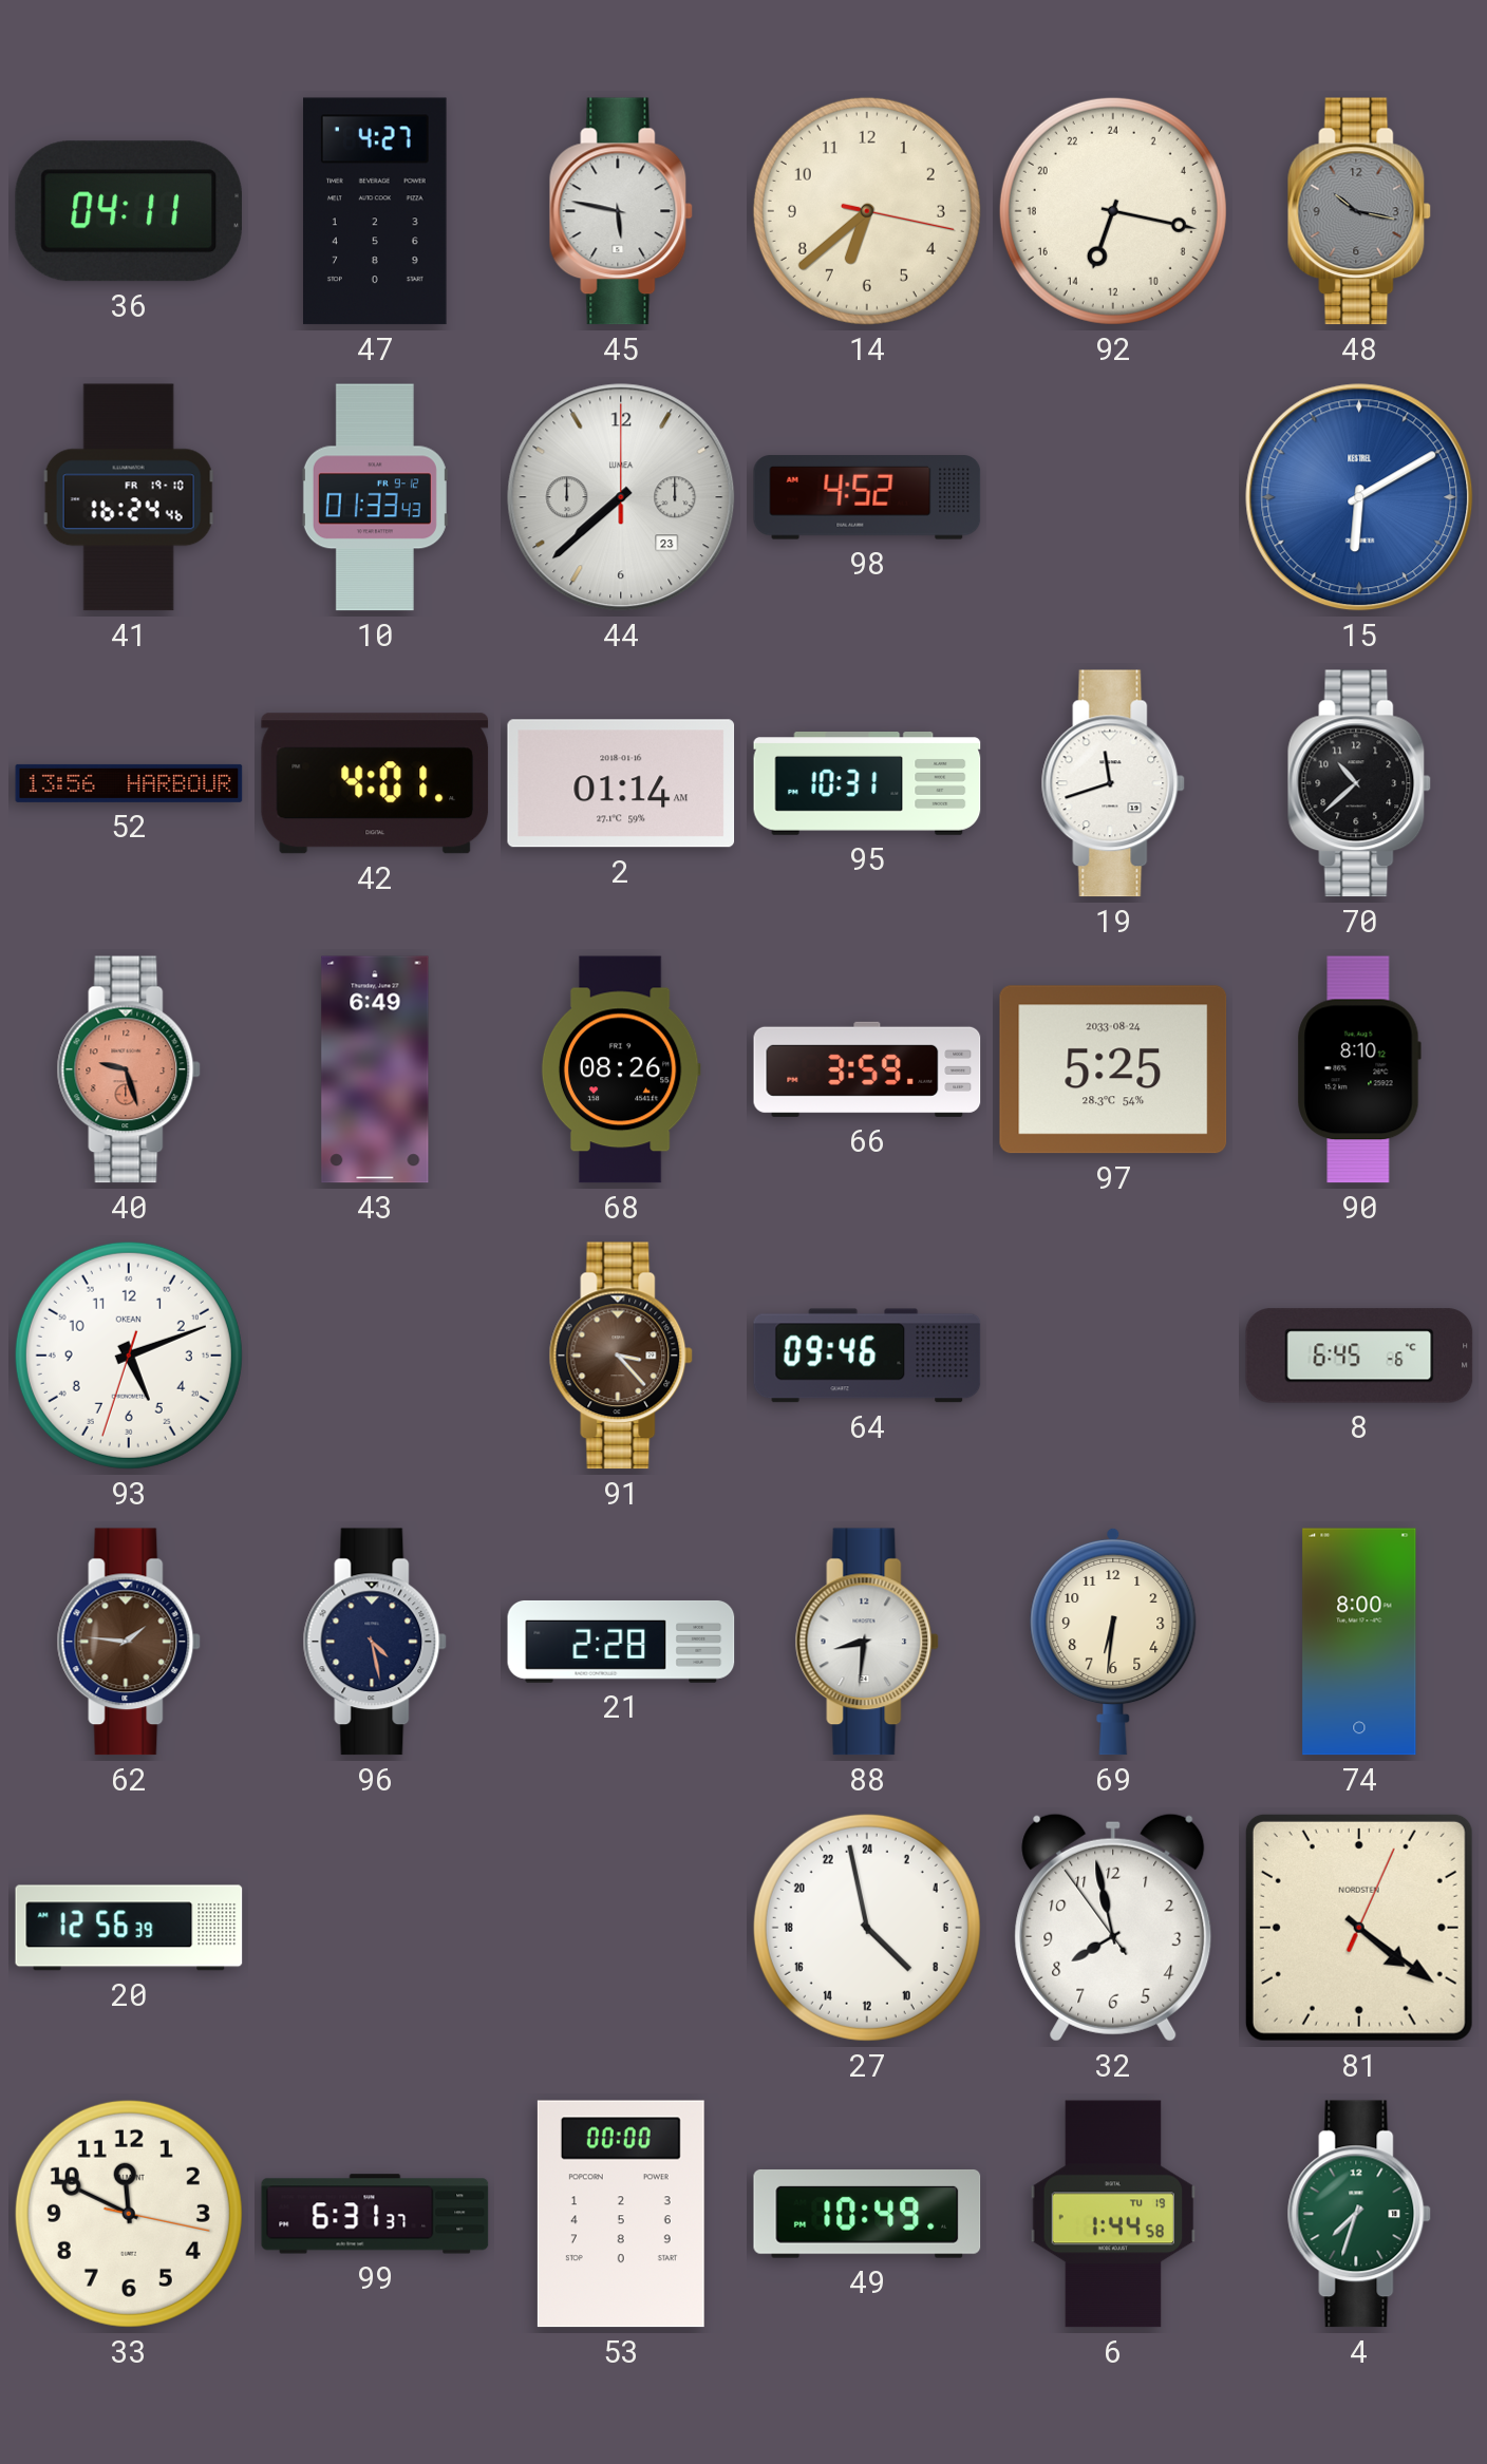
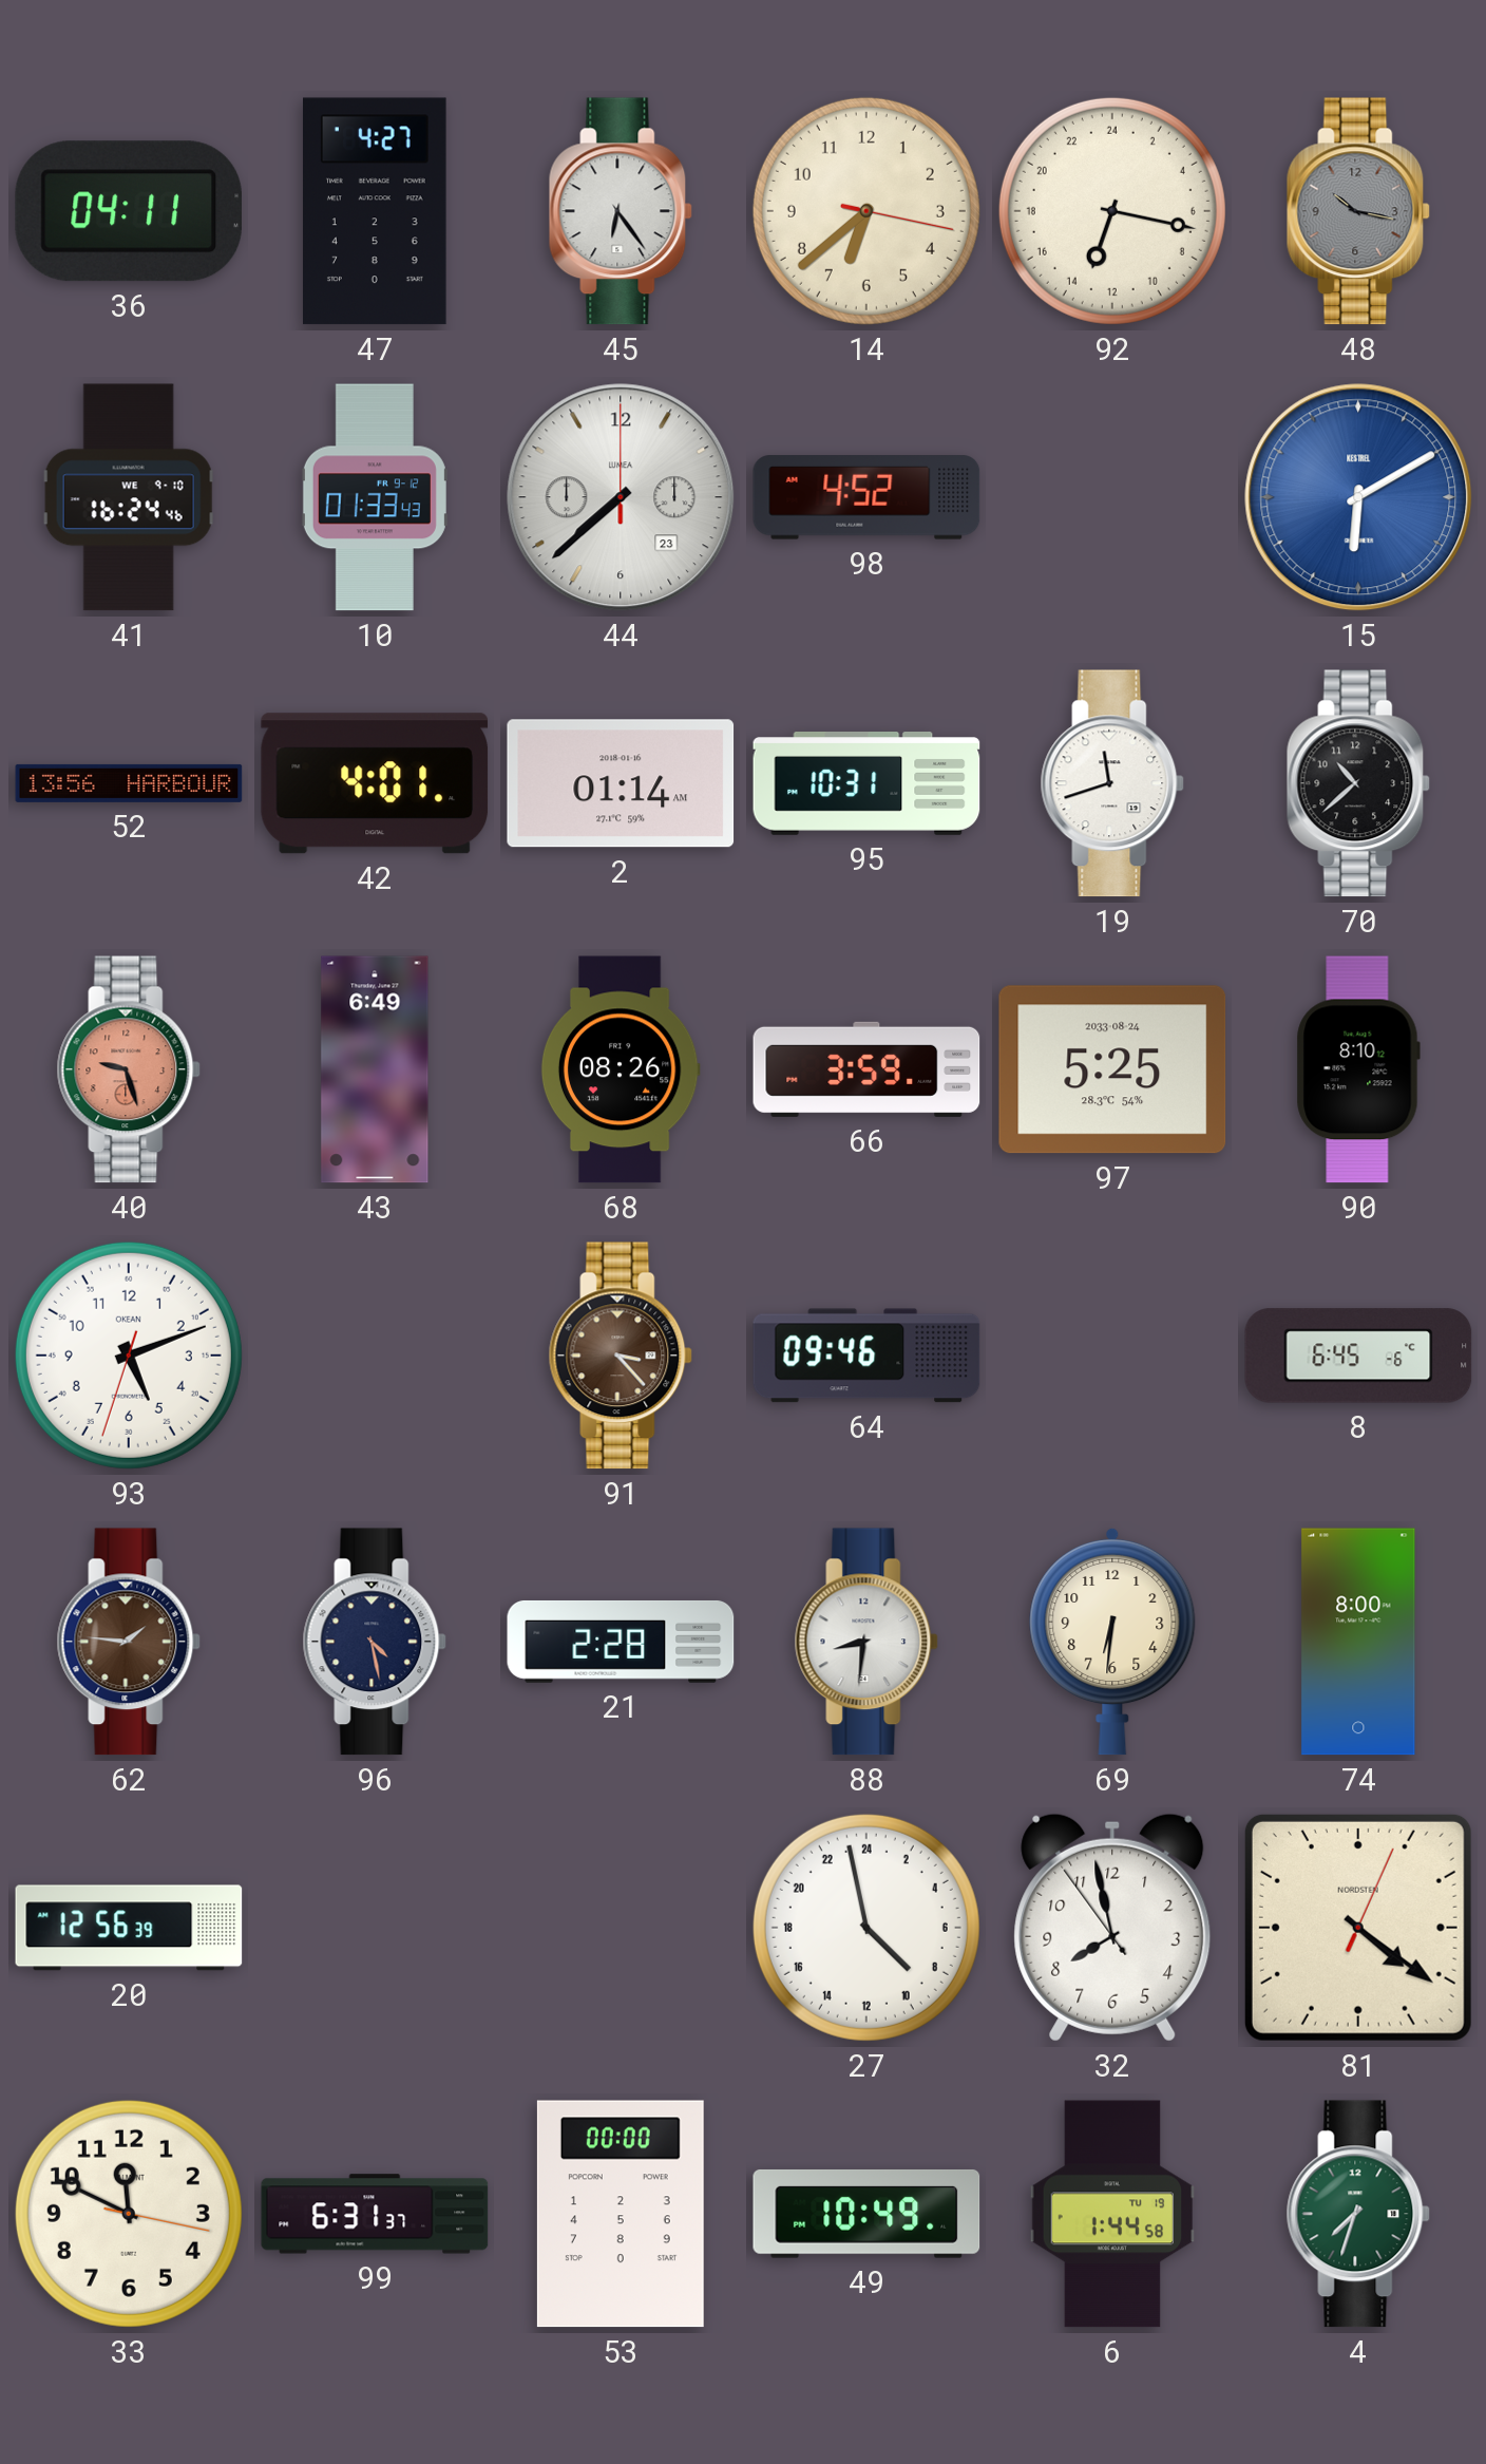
45: 5:47 -> 6:24 (621, 211)
41 date: FR 19-10 -> WE 9-10 (129, 497)
